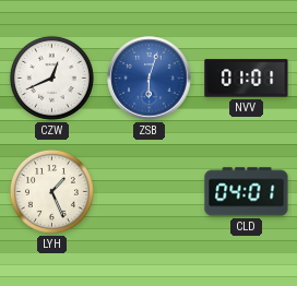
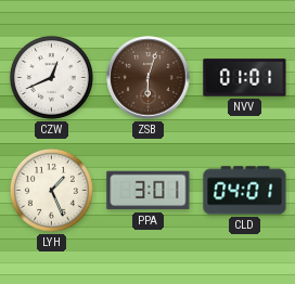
ZSB dial: blue -> brown (149, 78)
PPA: none -> 3:01 (149, 191)
